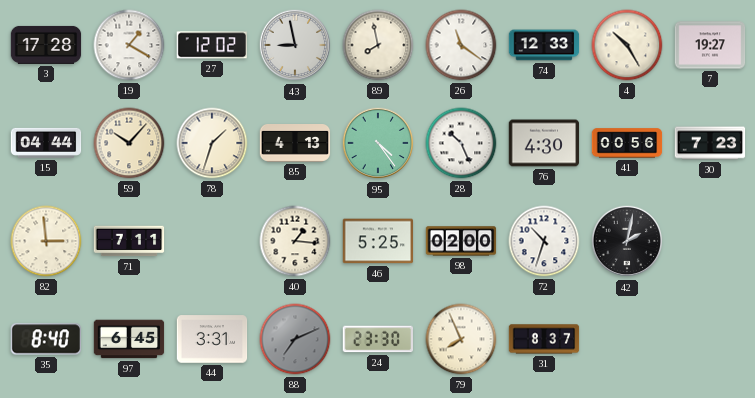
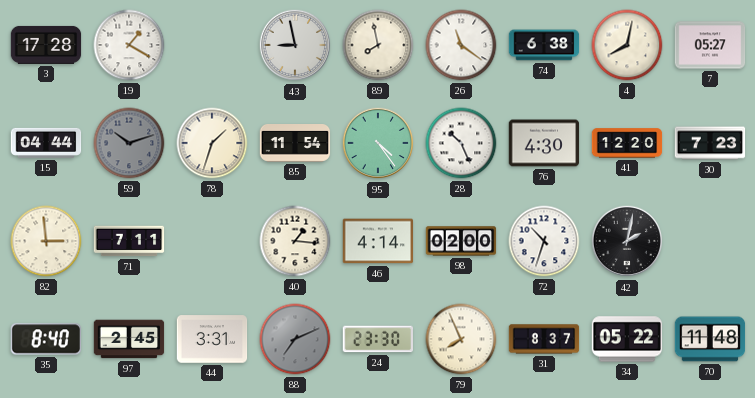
27: 12:02 -> none (211, 45)
74: 12:33 -> 6:38 (544, 45)
4: 10:25 -> 8:02 (627, 45)
7: 19:27 -> 05:27 (710, 45)
59: 10:07 -> 10:12 (129, 143)
59 dial: cream -> grey (129, 143)
85: 4:13 -> 11:54 (295, 144)
41: 00:56 -> 12:20 (627, 143)
46: 5:25 -> 4:14 (378, 241)
97: 6:45 -> 2:45 (129, 339)
34: none -> 05:22 (627, 339)
70: none -> 11:48 (710, 339)
